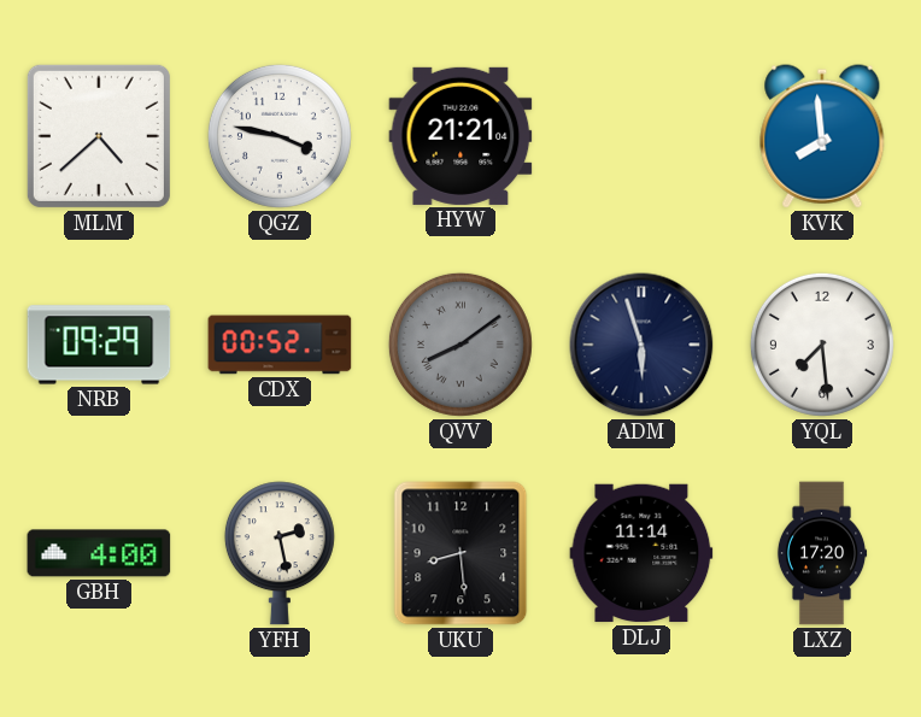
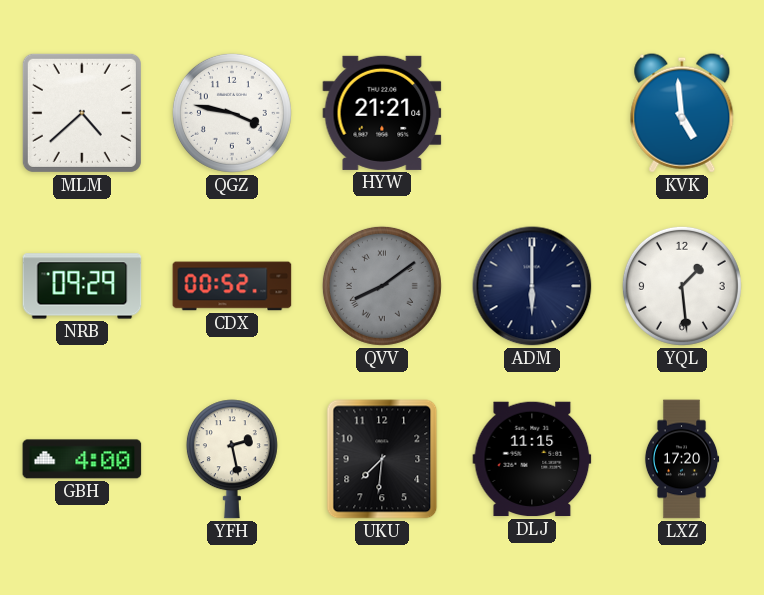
KVK: 7:59 -> 4:59 (682, 113)
ADM: 5:57 -> 6:00 (532, 286)
YQL: 7:29 -> 1:29 (682, 286)
UKU: 8:29 -> 7:31 (382, 459)
DLJ: 11:14 -> 11:15 (532, 459)
